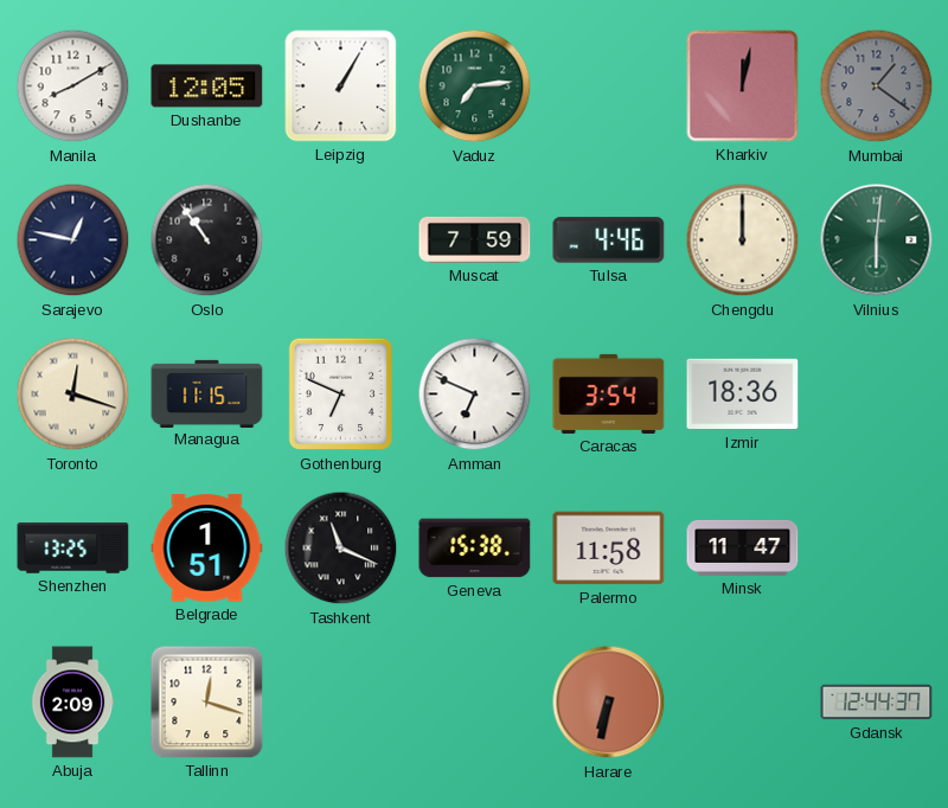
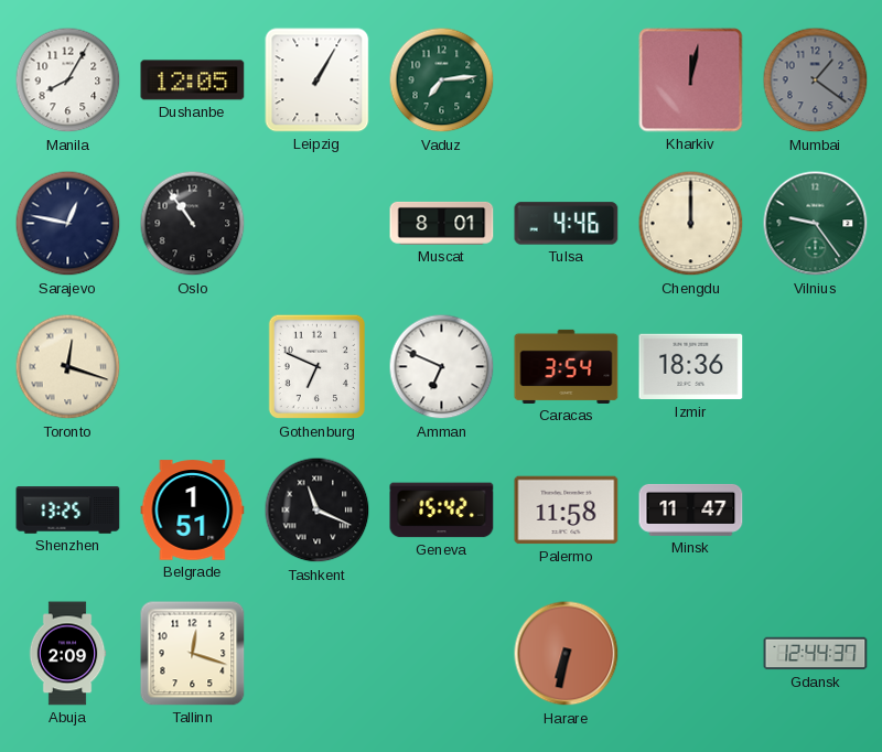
Manila: 8:10 -> 8:05 (68, 80)
Muscat: 7:59 -> 8:01 (442, 223)
Vilnius: 6:01 -> 9:24 (816, 224)
Managua: 11:15 -> none (207, 393)
Geneva: 15:38 -> 15:42 (442, 511)
